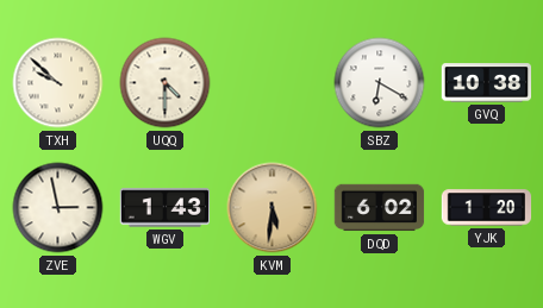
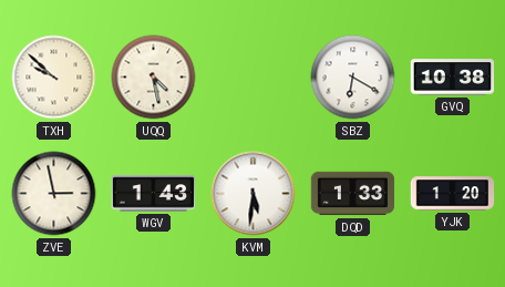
UQQ: 4:30 -> 4:28 (154, 78)
KVM dial: champagne -> white (254, 194)
DQD: 6:02 -> 1:33 (353, 194)
